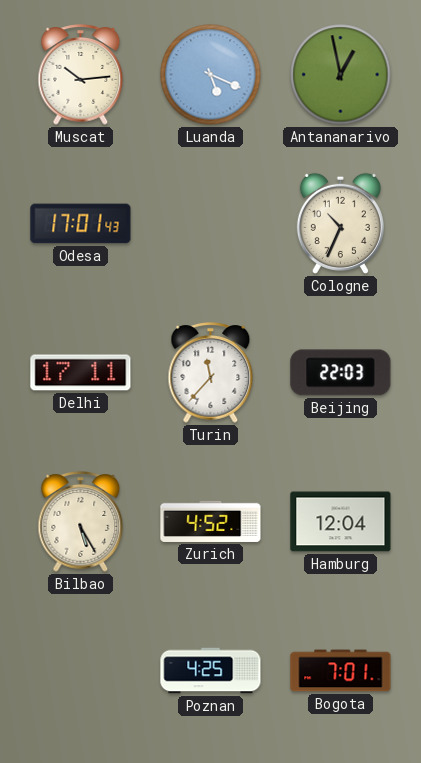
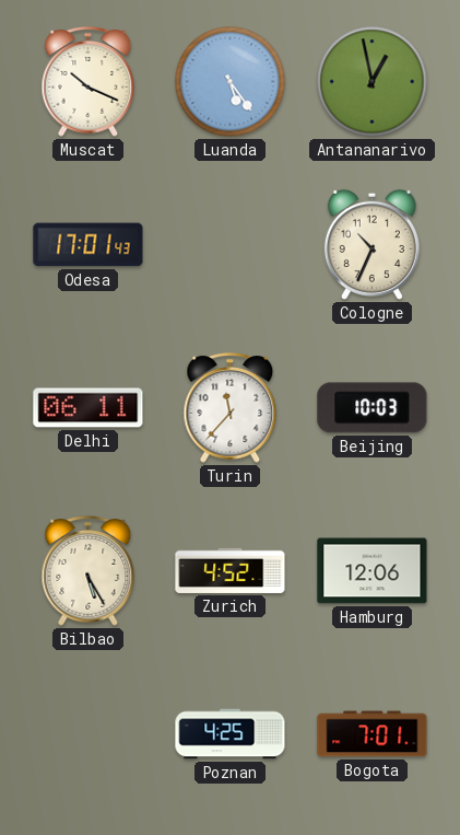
Muscat: 10:14 -> 10:19 (89, 82)
Luanda: 5:19 -> 5:24 (231, 82)
Delhi: 17:11 -> 06:11 (89, 408)
Beijing: 22:03 -> 10:03 (373, 408)
Hamburg: 12:04 -> 12:06 (373, 571)
